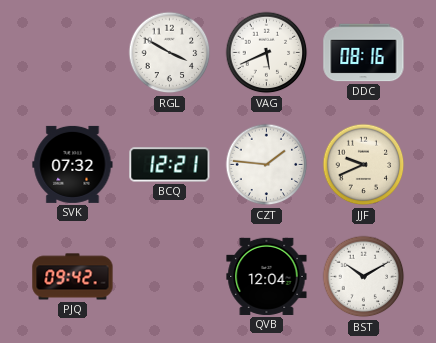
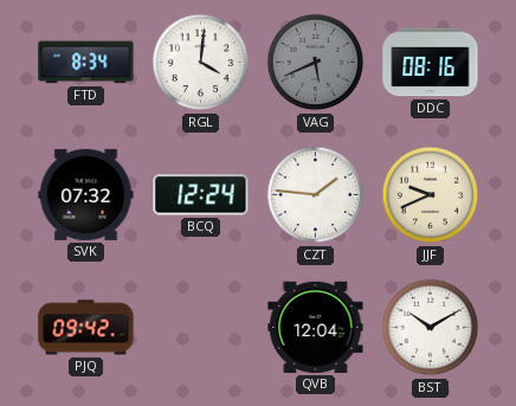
FTD: none -> 8:34 (86, 63)
RGL: 3:50 -> 4:01 (201, 63)
VAG dial: white -> grey (316, 63)
BCQ: 12:21 -> 12:24 (201, 195)
